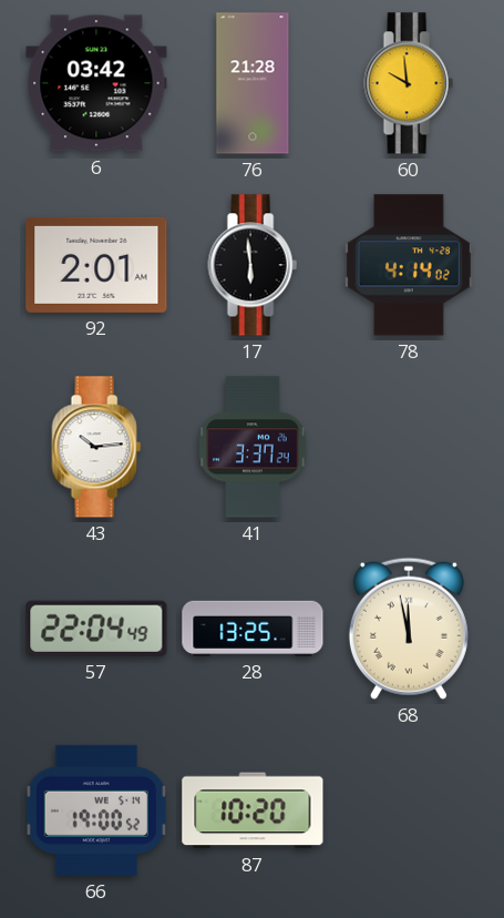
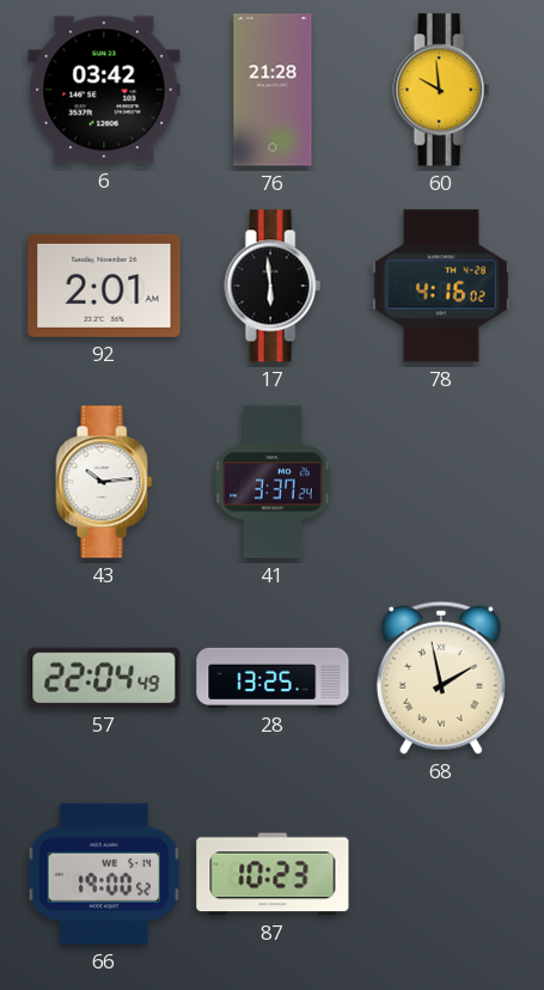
78: 4:14 -> 4:16 (441, 286)
68: 11:58 -> 1:58 (441, 678)
87: 10:20 -> 10:23 (273, 874)
